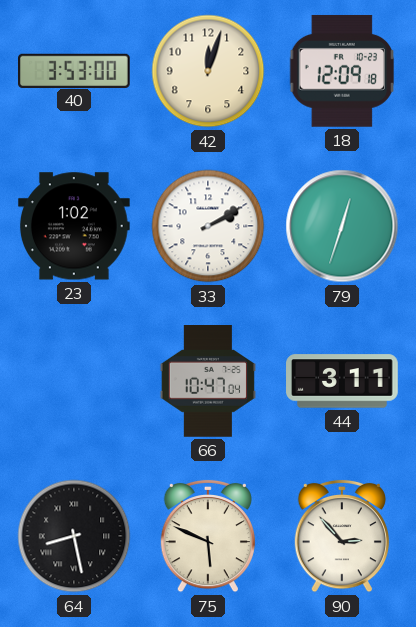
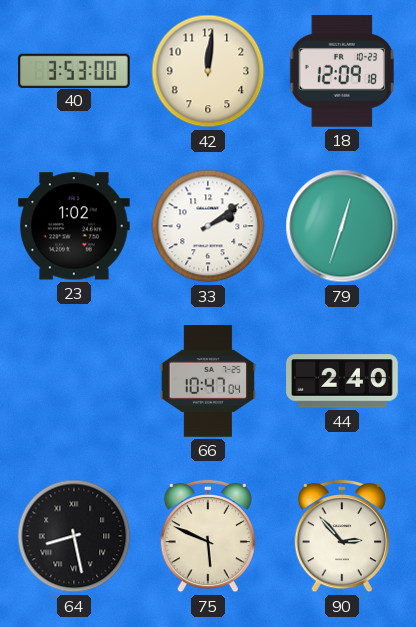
42: 12:03 -> 12:01 (208, 71)
33: 2:10 -> 2:09 (208, 226)
44: 3:11 -> 2:40 (342, 381)
